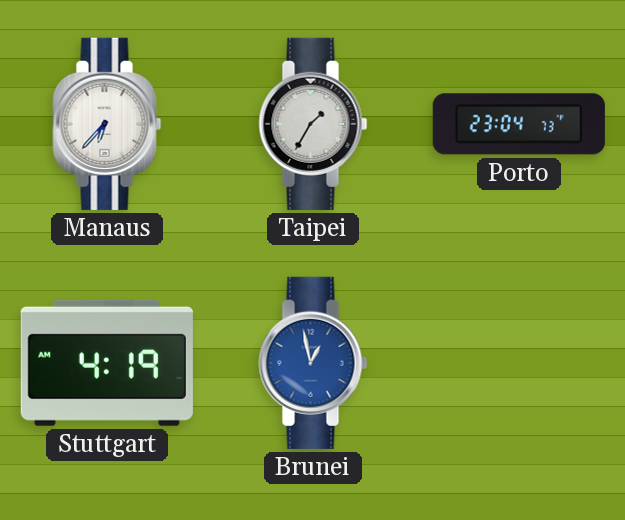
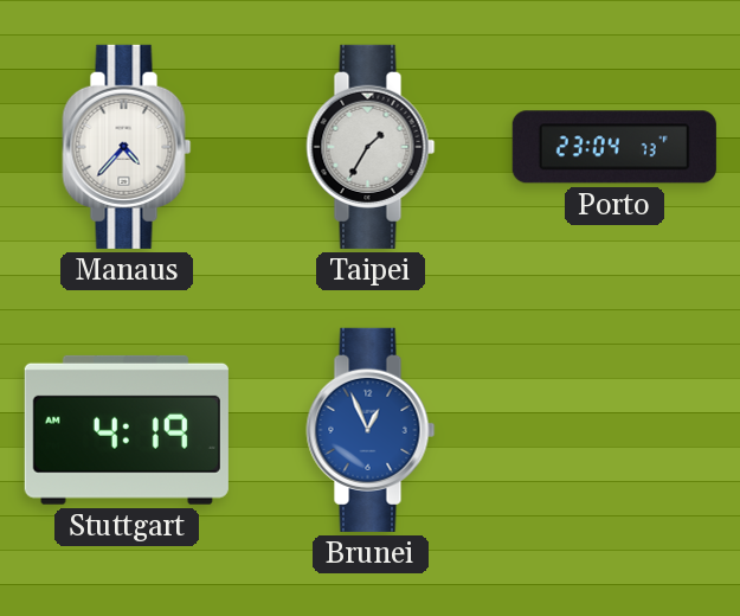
Manaus: 6:37 -> 4:37 (127, 147)
Brunei: 12:58 -> 12:56 (371, 430)
